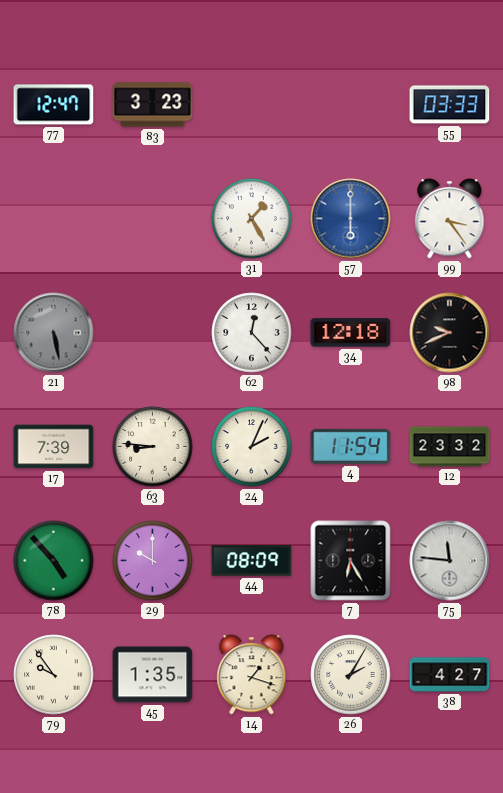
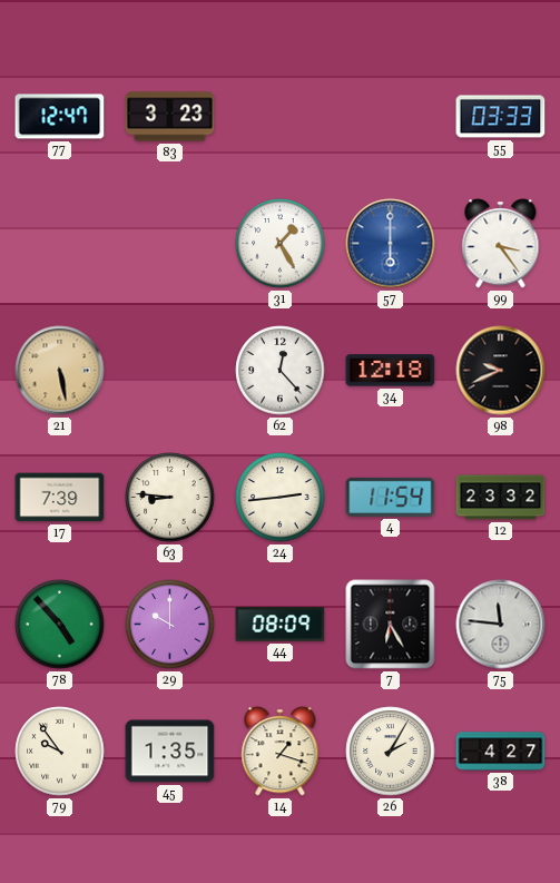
21 dial: grey -> champagne (60, 371)
24: 2:04 -> 2:44 (281, 498)
